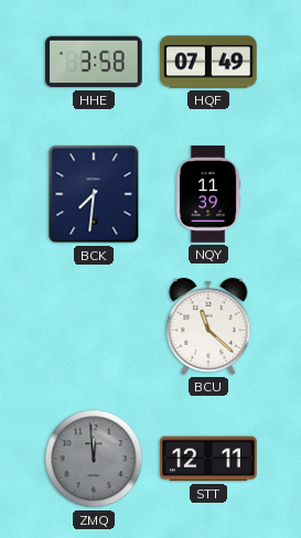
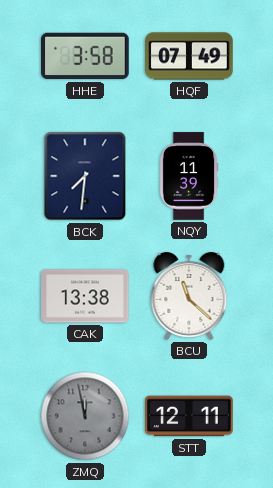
CAK: none -> 13:38 (85, 296)
ZMQ: 11:59 -> 11:58 (85, 416)
